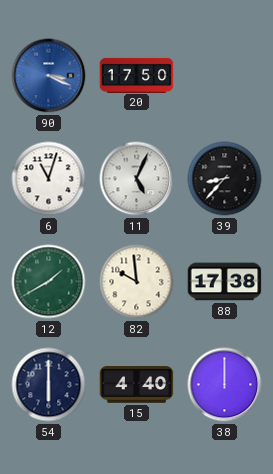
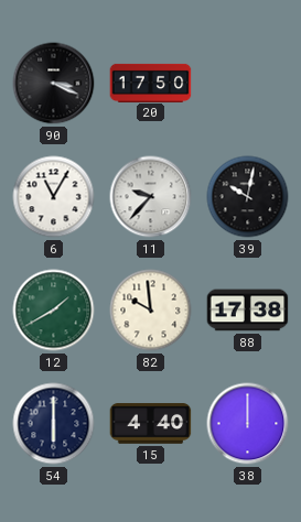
90 dial: blue -> black (54, 84)
6: 11:03 -> 11:05 (54, 197)
11: 5:04 -> 9:37 (151, 197)
39: 8:37 -> 10:02 (248, 197)
